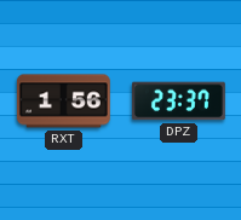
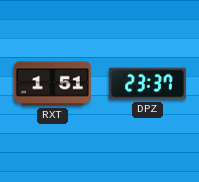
RXT: 1:56 -> 1:51 (52, 84)
